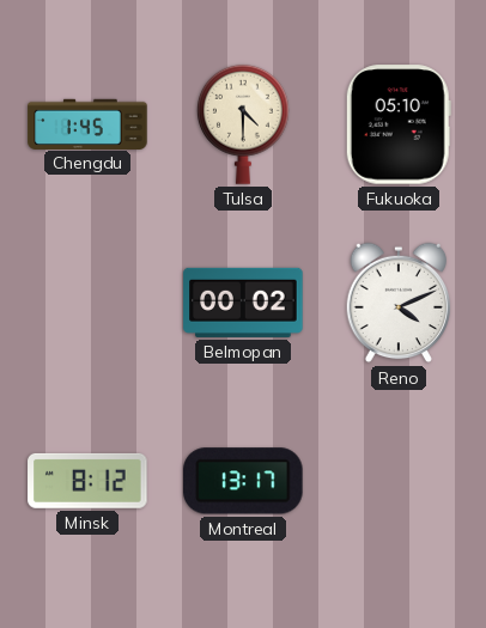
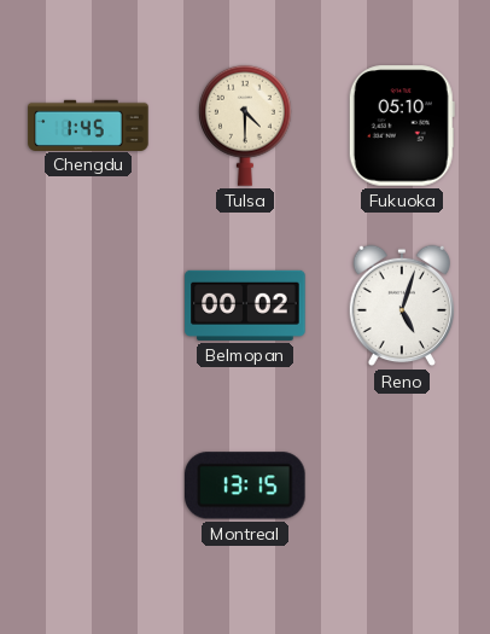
Reno: 4:11 -> 5:03 (402, 306)
Minsk: 8:12 -> none (87, 481)
Montreal: 13:17 -> 13:15 (246, 485)
